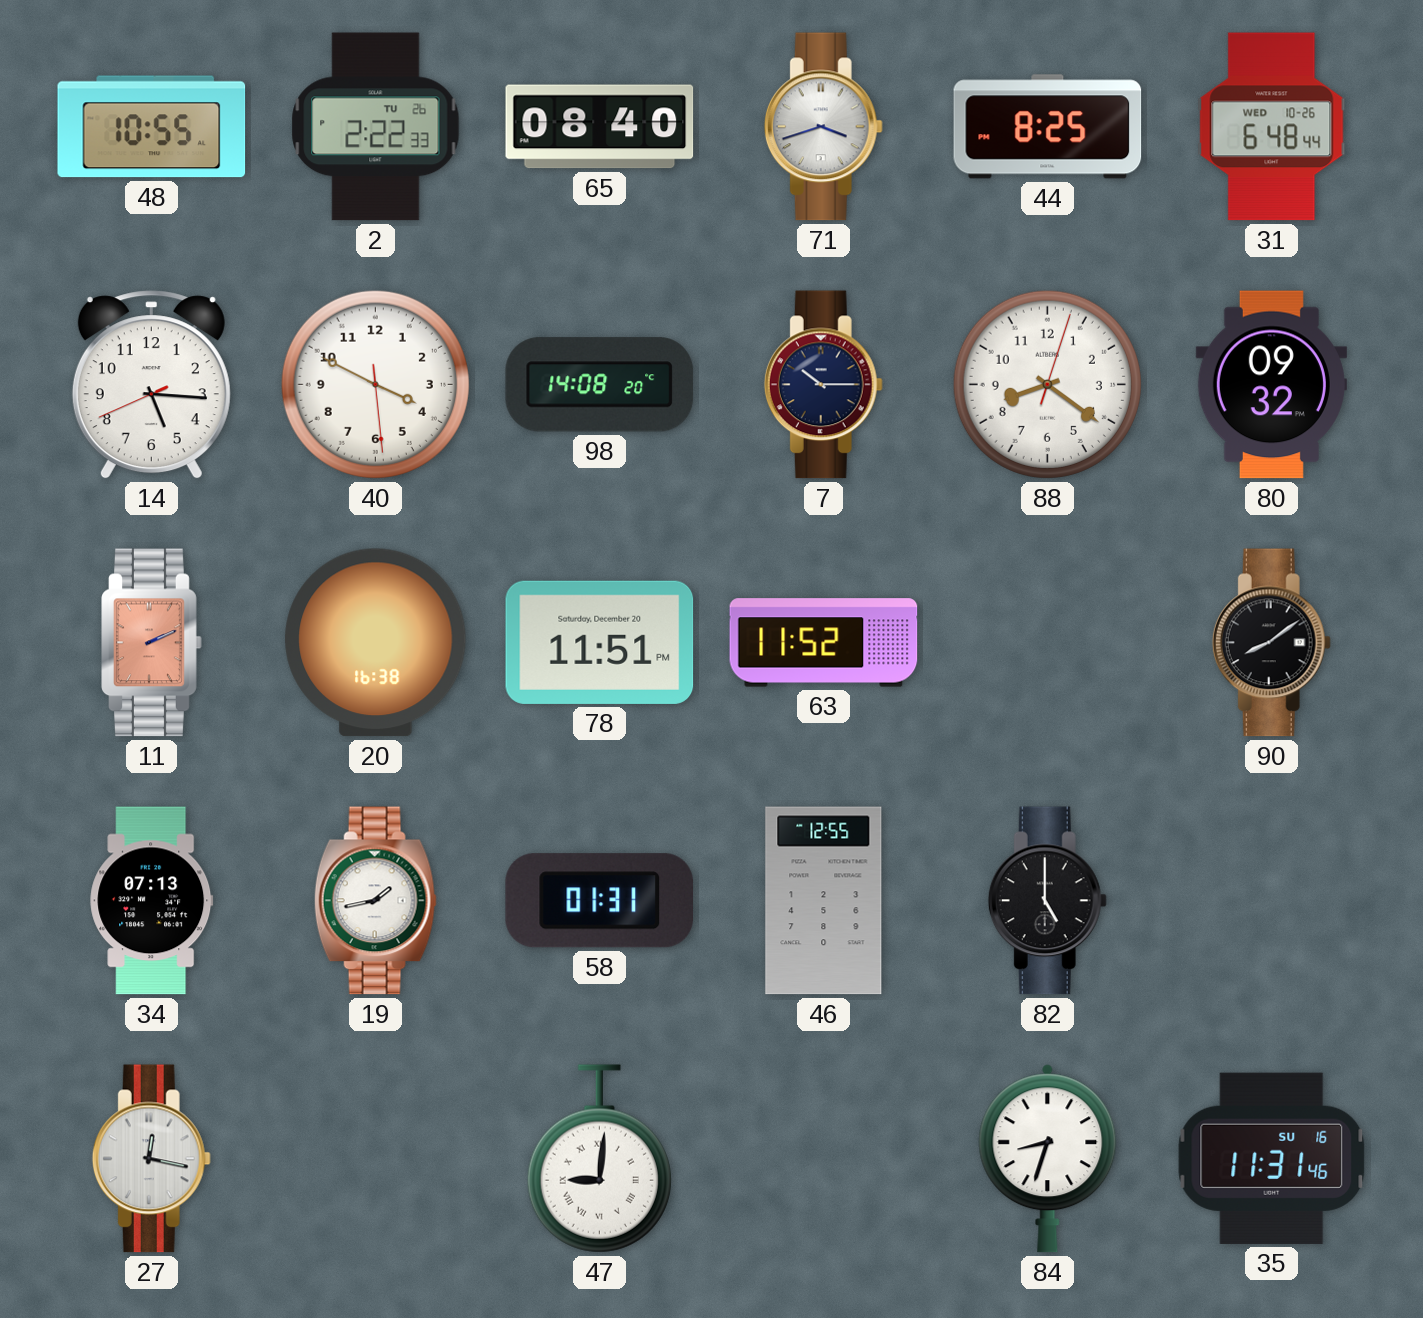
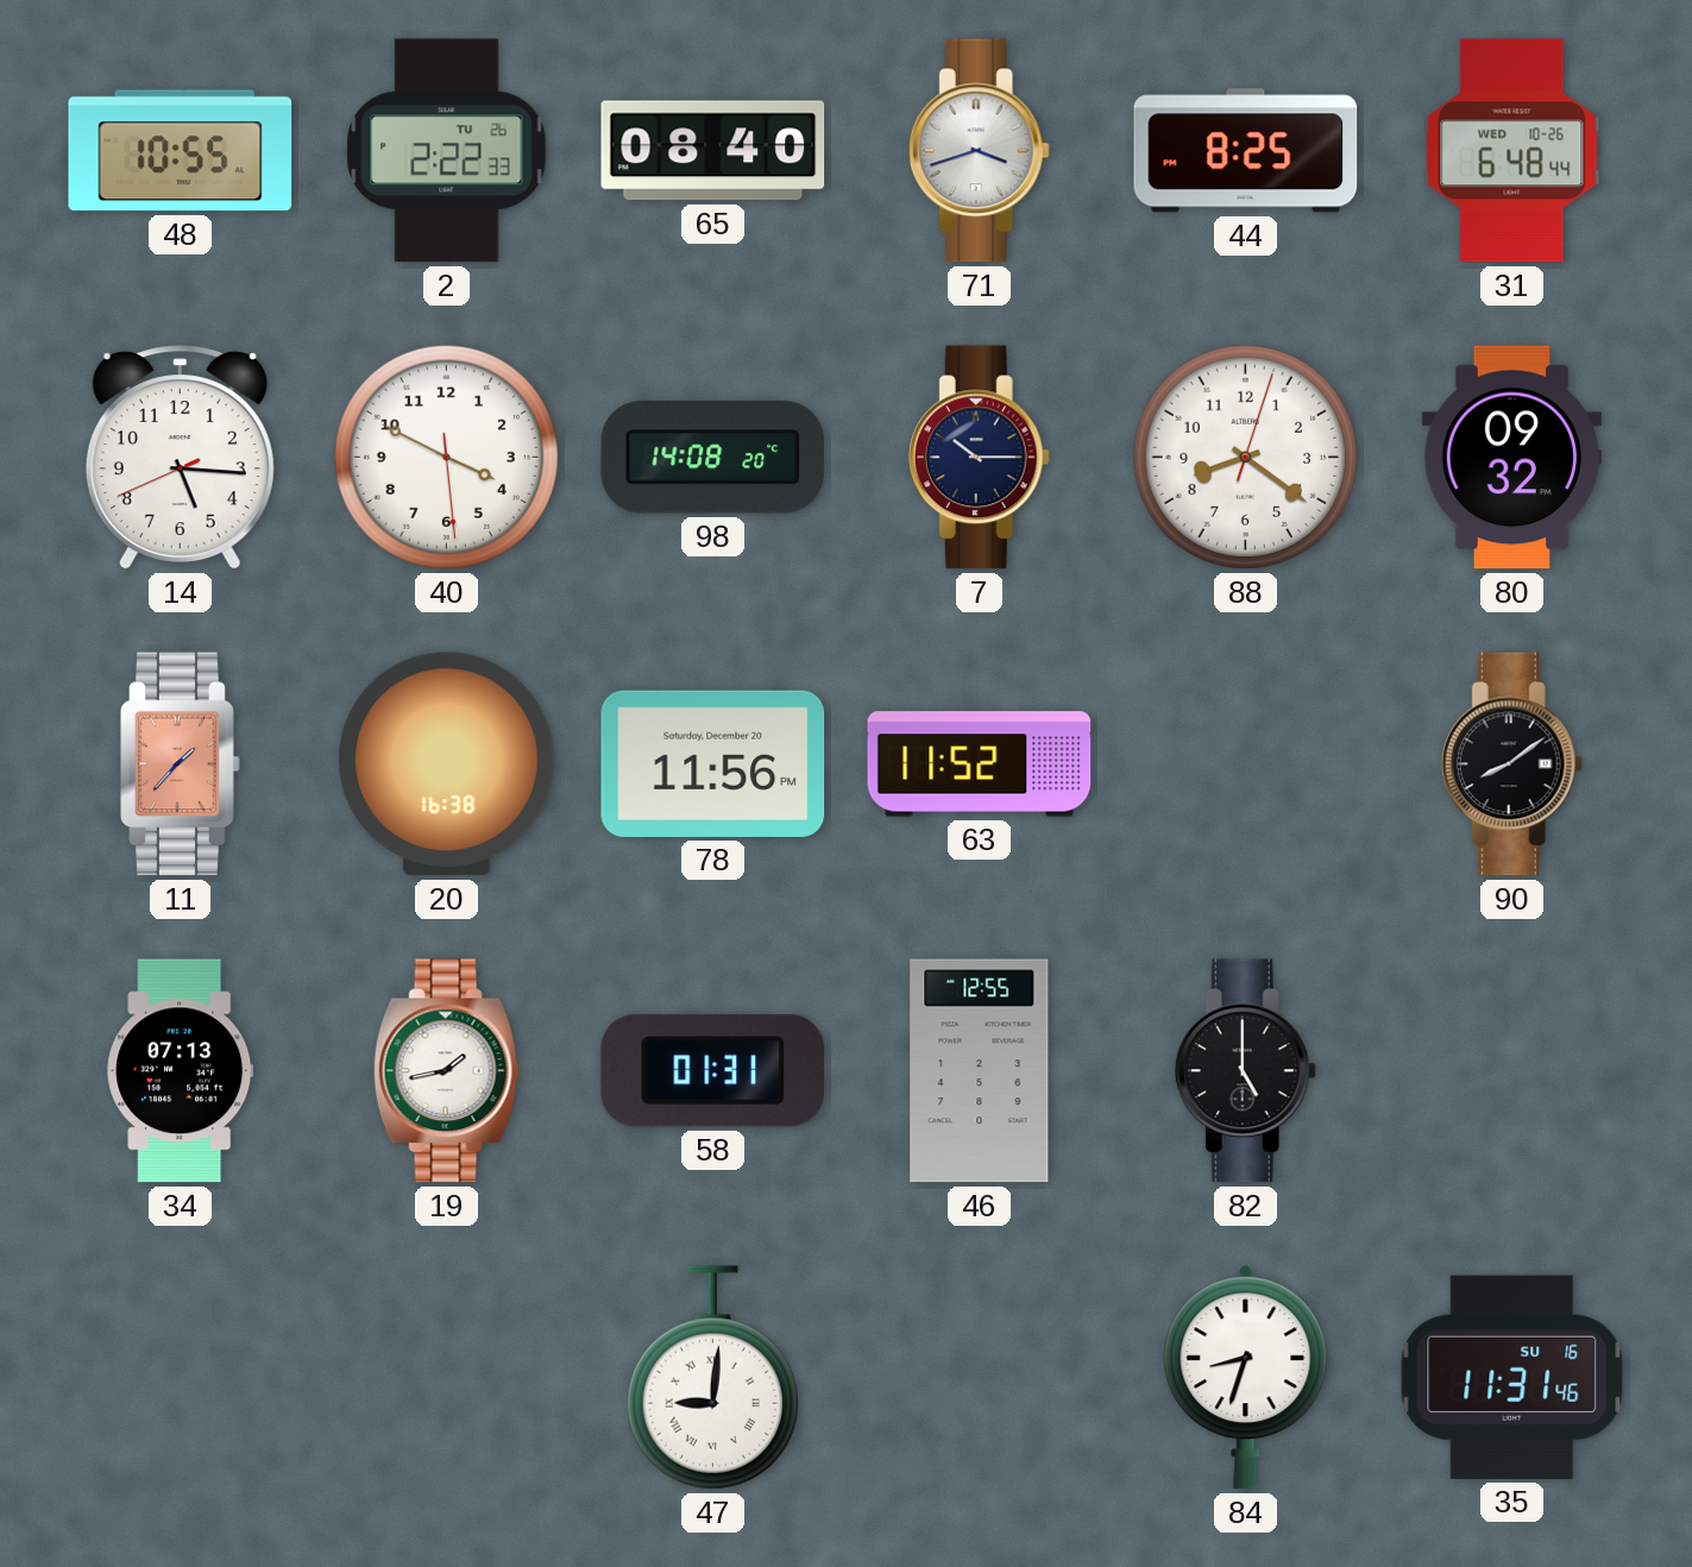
11: 2:11 -> 1:37 (181, 764)
78: 11:51 -> 11:56 (713, 763)
27: 12:17 -> none (151, 1159)
